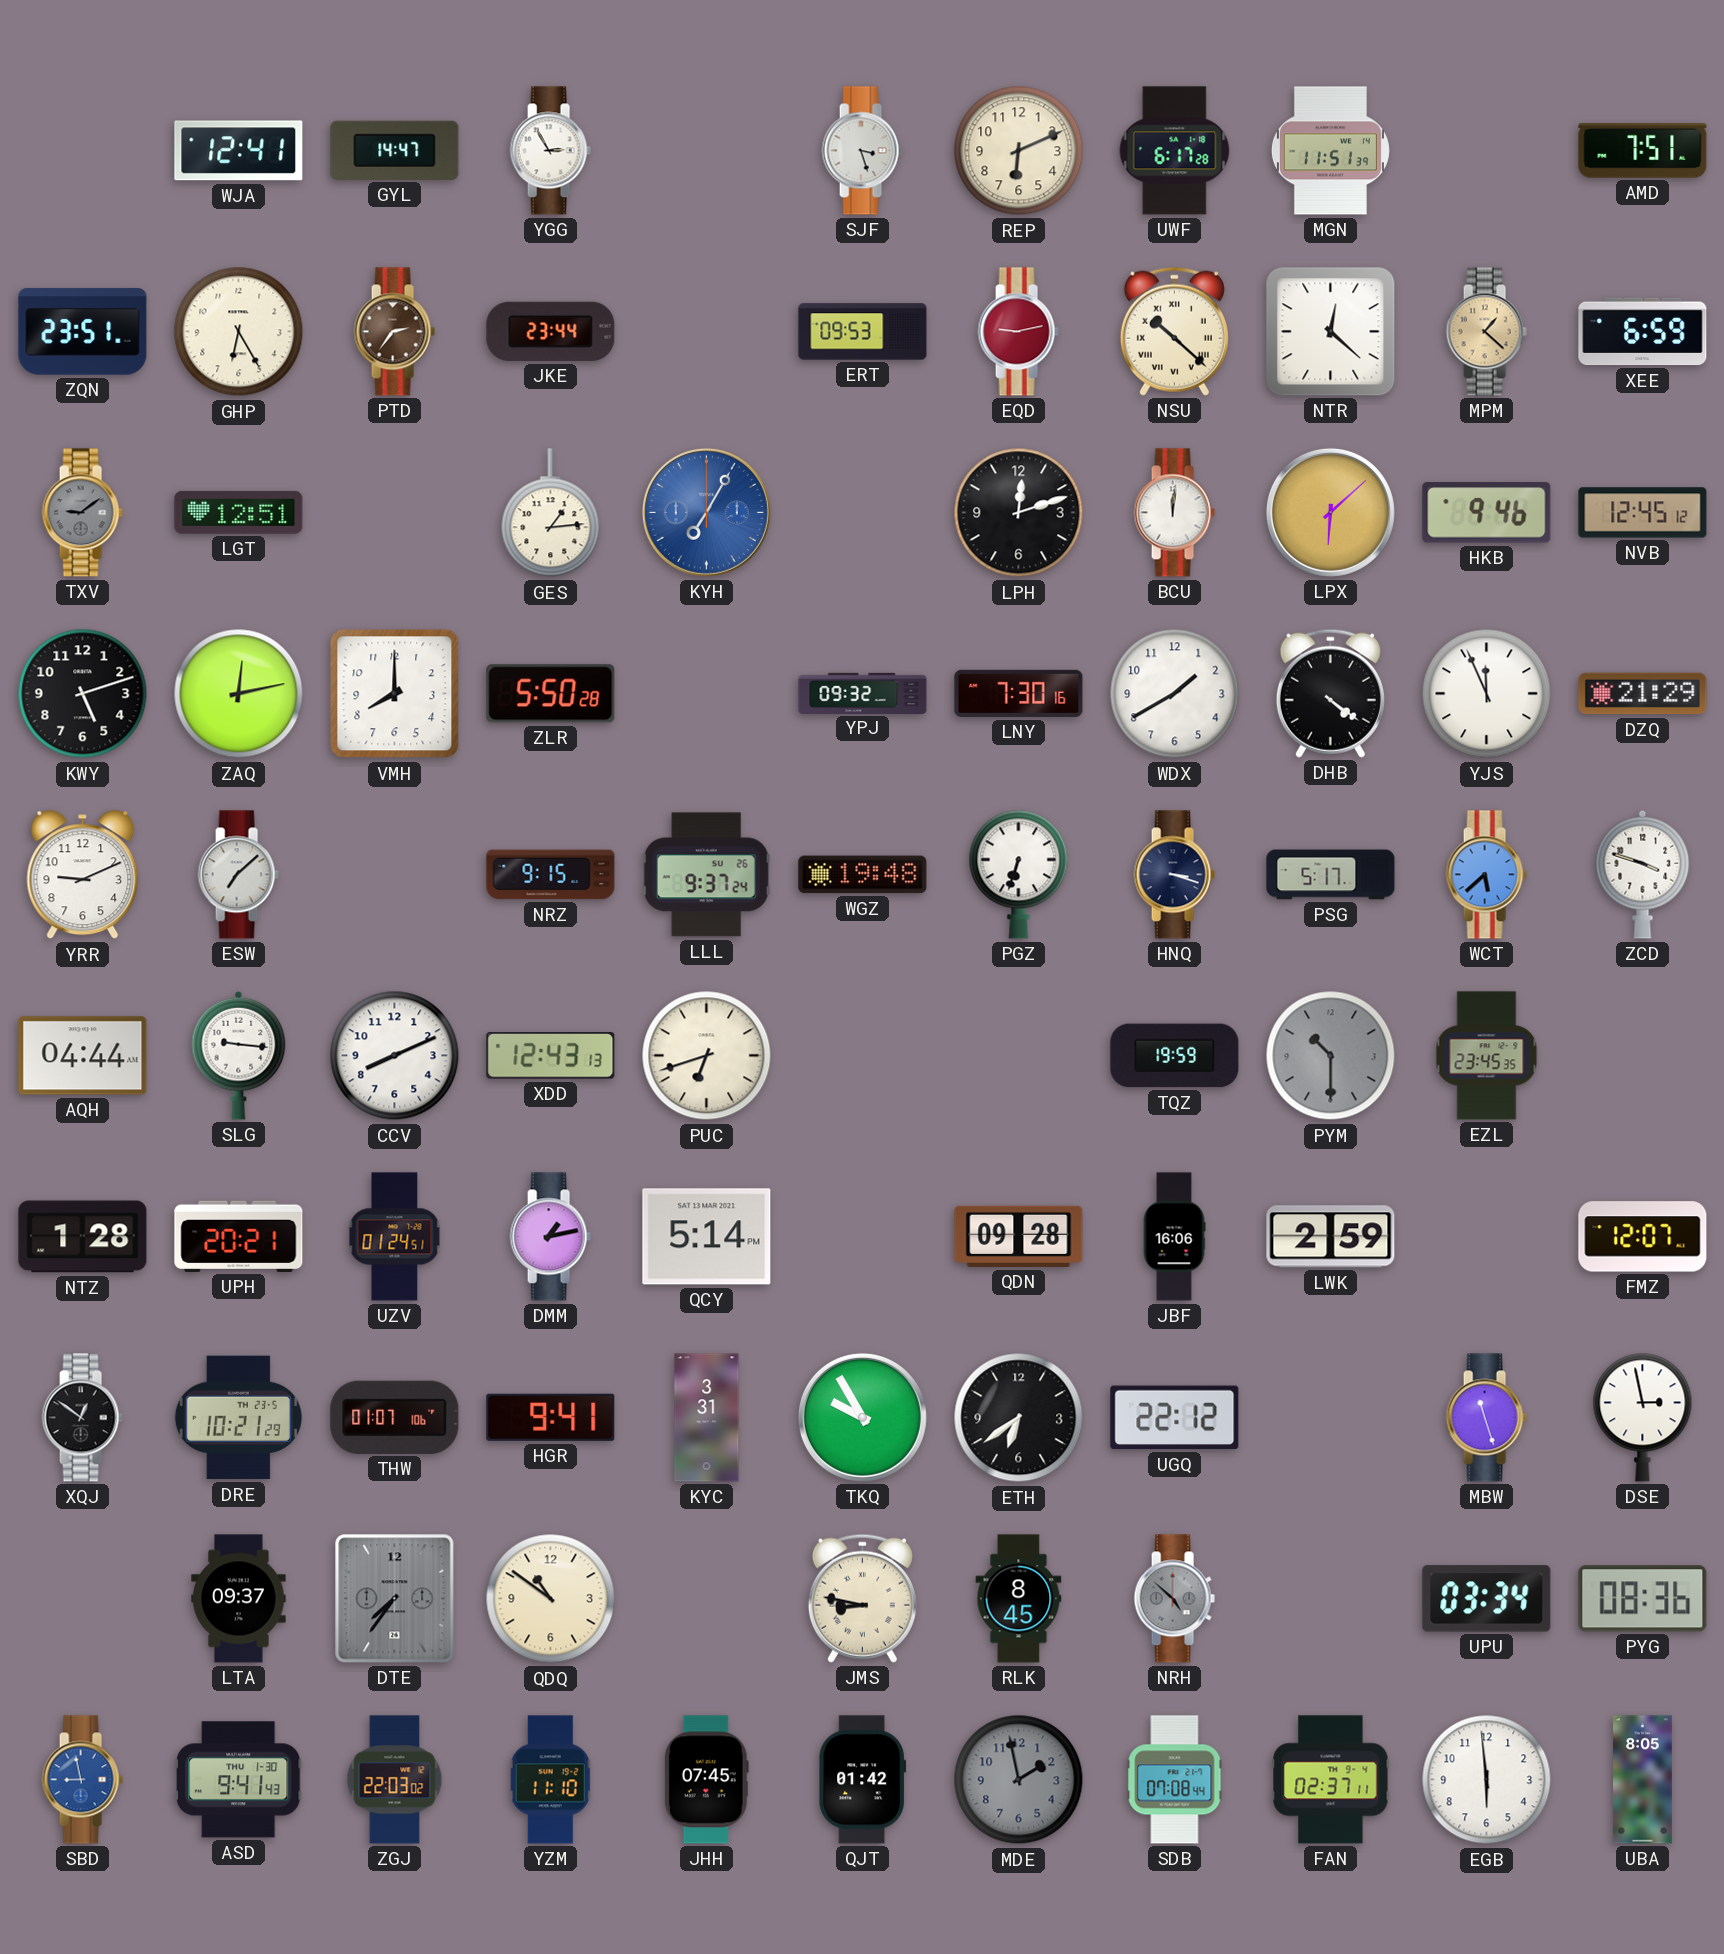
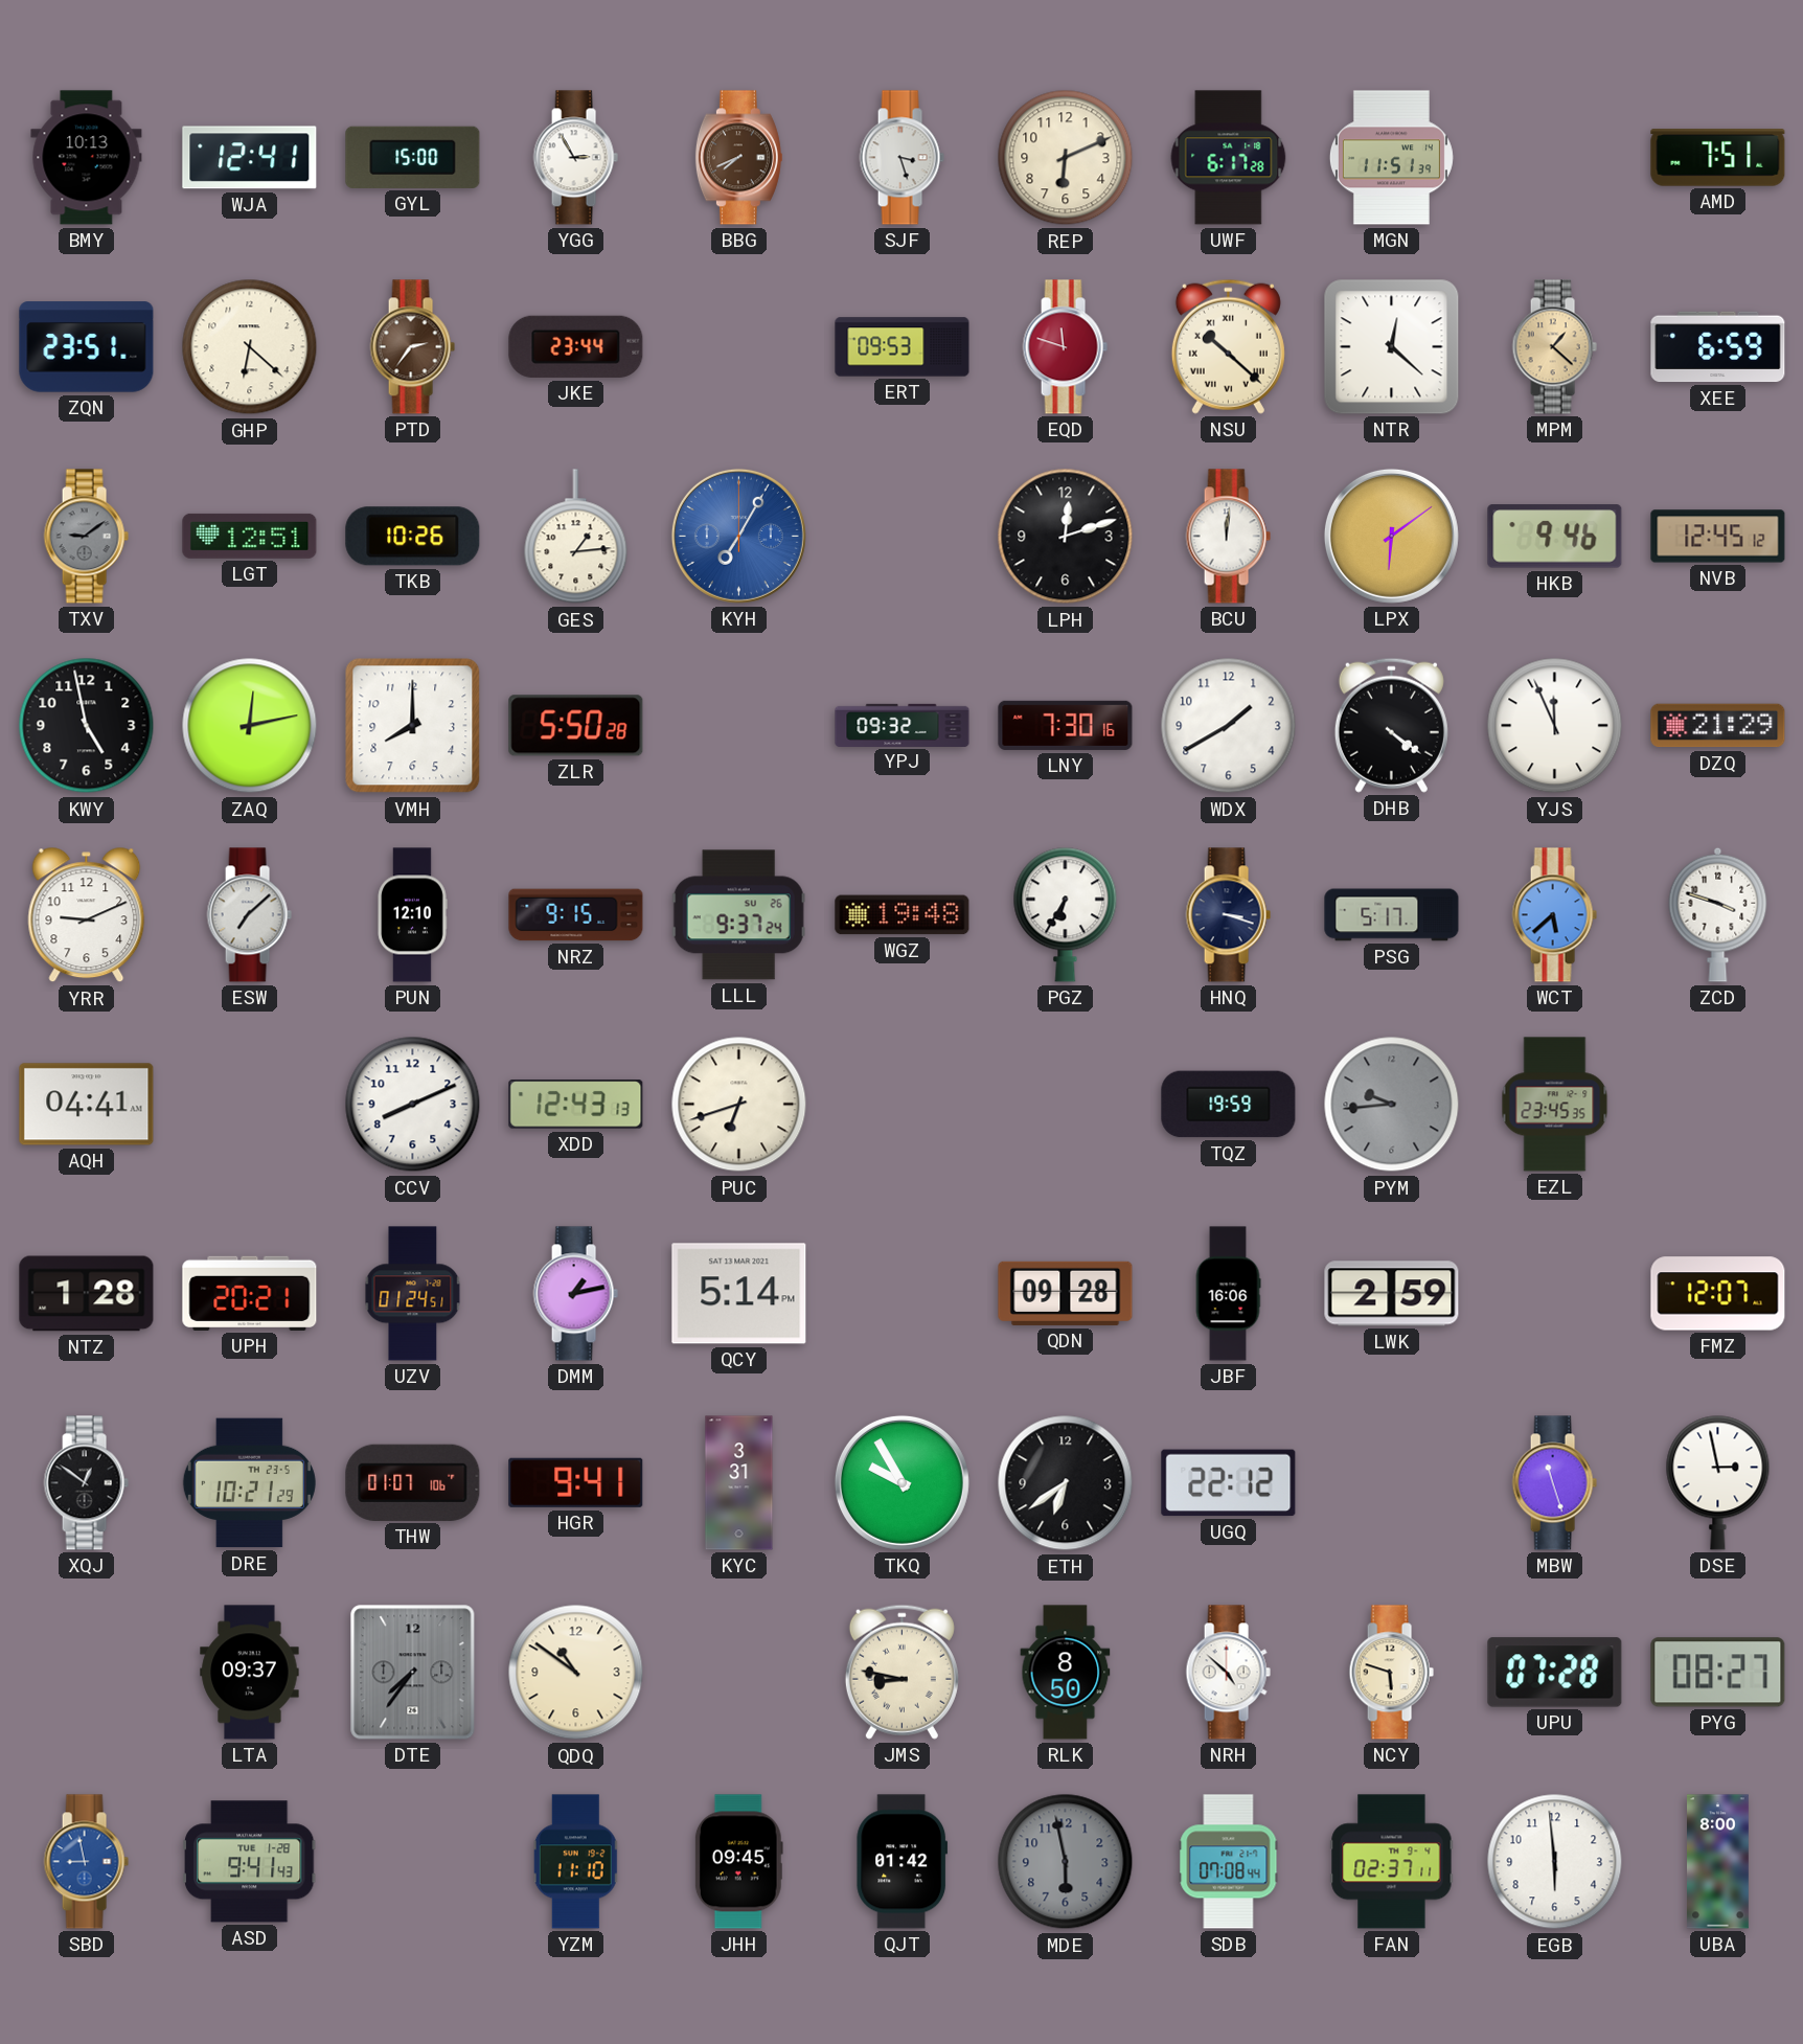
BMY: none -> 10:13 (87, 158)
GYL: 14:47 -> 15:00 (413, 157)
BBG: none -> 7:41 (738, 158)
GHP: 6:25 -> 6:22 (250, 347)
EQD: 9:13 -> 11:48 (1065, 347)
TKB: none -> 10:26 (413, 537)
LPX: 6:08 -> 6:09 (1391, 536)
KWY: 5:12 -> 4:58 (87, 726)
PUN: none -> 12:10 (412, 915)
PGZ: 6:33 -> 6:35 (1066, 914)
AQH: 04:44 -> 04:41 (87, 1105)
SLG: 9:16 -> none (239, 1055)
PYM: 10:30 -> 9:44 (1392, 1105)
RLK: 8:45 -> 8:50 (1066, 1673)
NRH dial: grey -> white (1228, 1673)
NCY: none -> 5:48 (1391, 1673)
UPU: 03:34 -> 07:28 (1555, 1673)
PYG: 08:36 -> 08:27 (1718, 1673)
ASD date: THU 1-30 -> TUE 1-28 (249, 1862)
ZGJ: 22:03 -> none (395, 1780)
JHH: 07:45 -> 09:45 (738, 1862)
MDE: 1:58 -> 5:58 (1066, 1862)
UBA: 8:05 -> 8:00 (1718, 1862)
